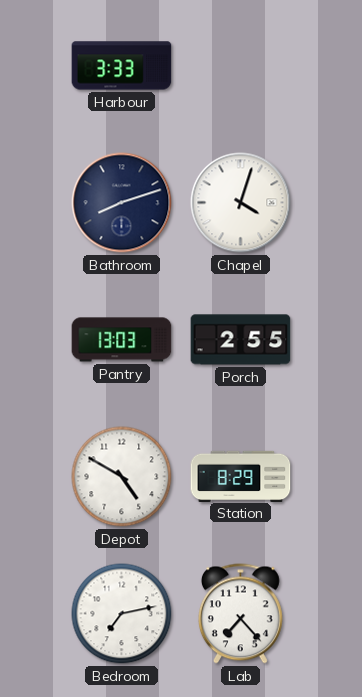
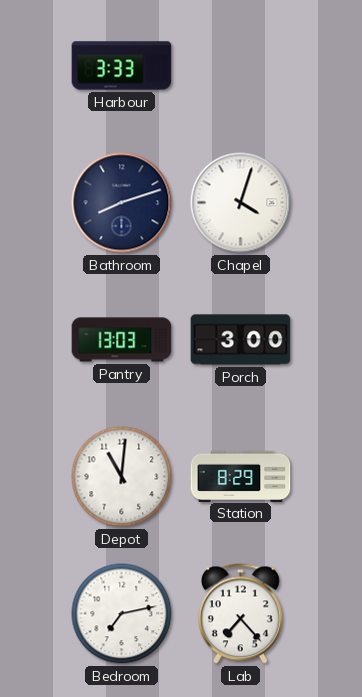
Porch: 2:55 -> 3:00 (241, 340)
Depot: 4:50 -> 11:01 (122, 477)
